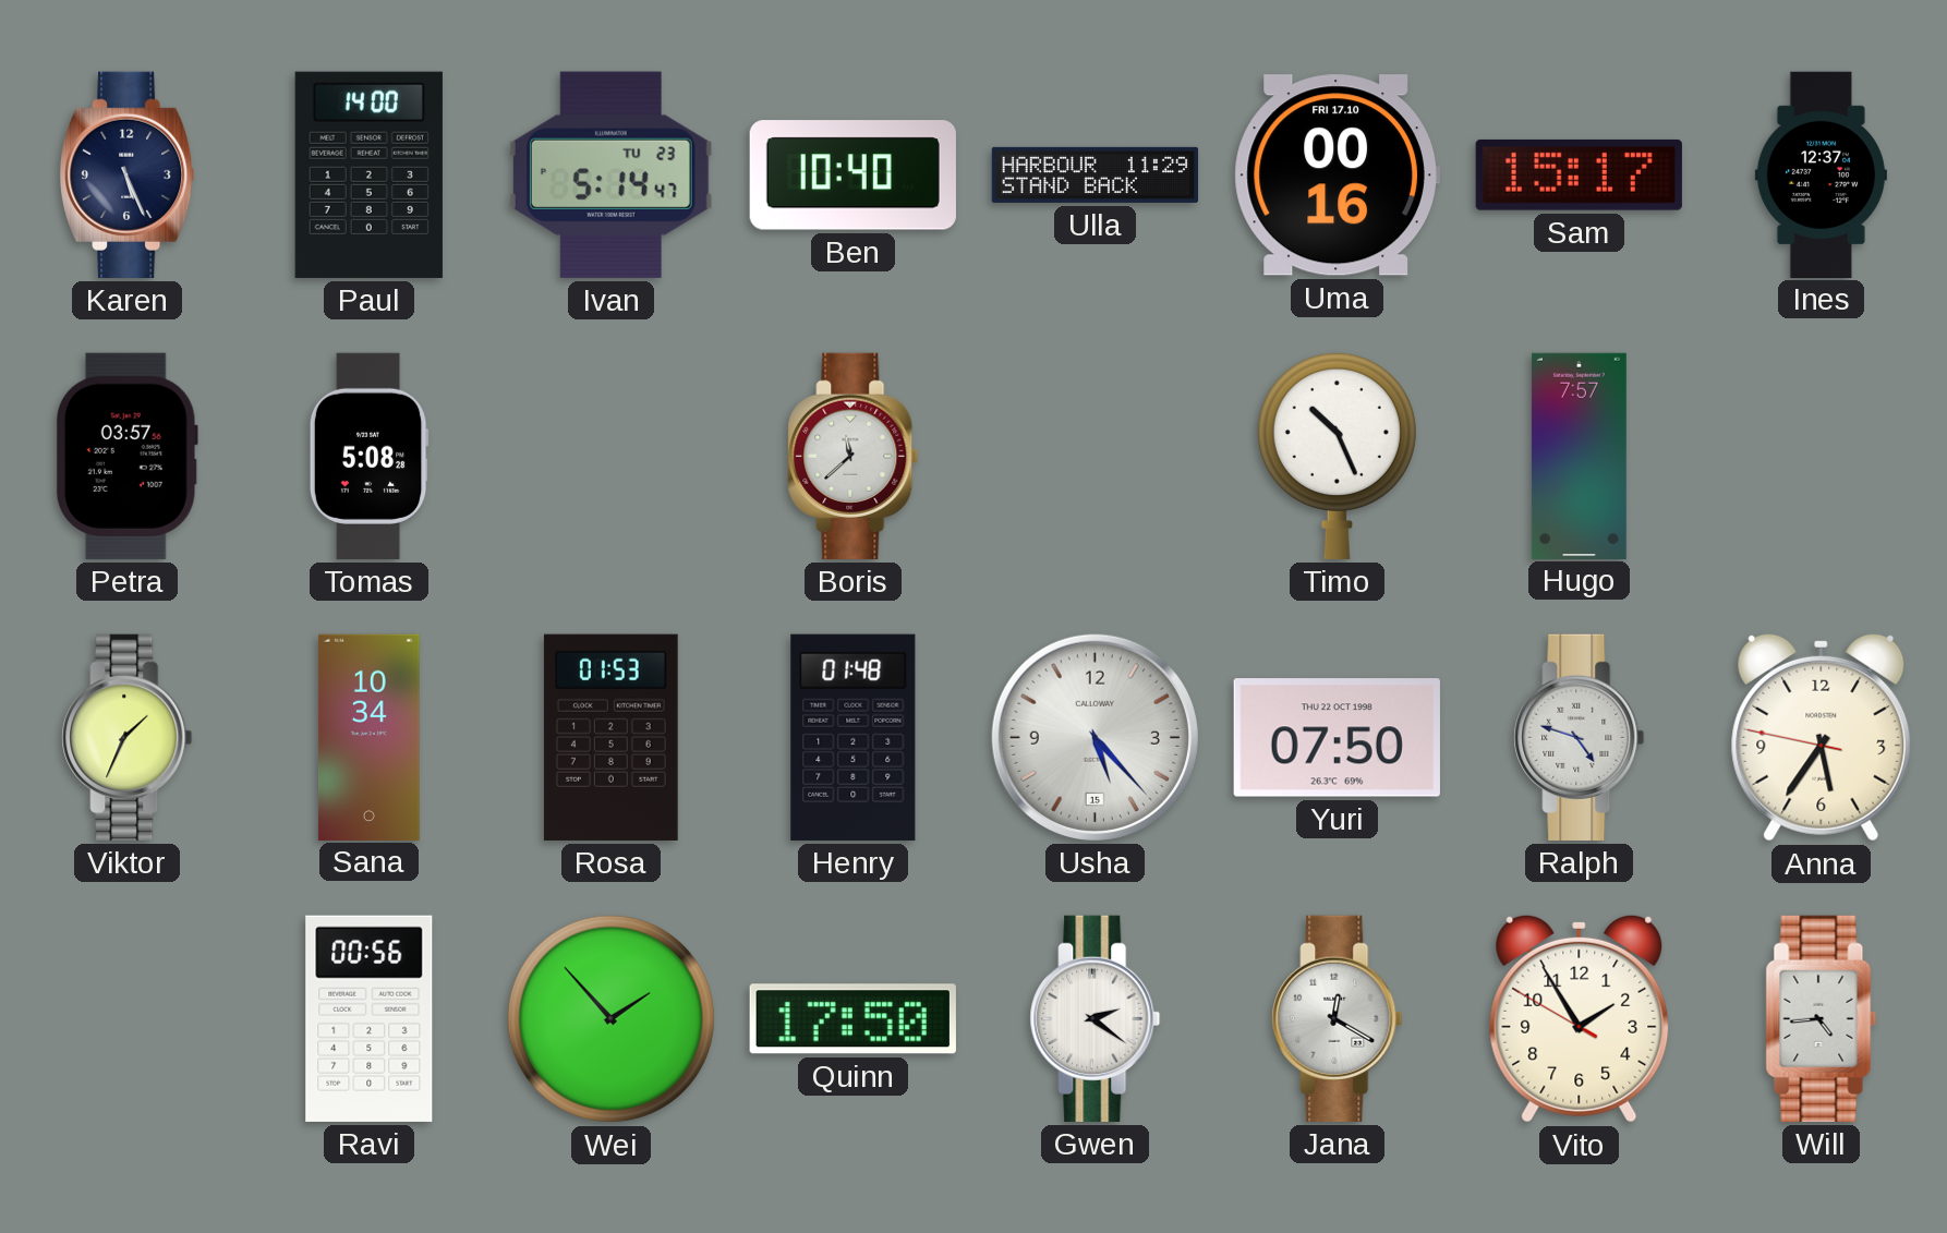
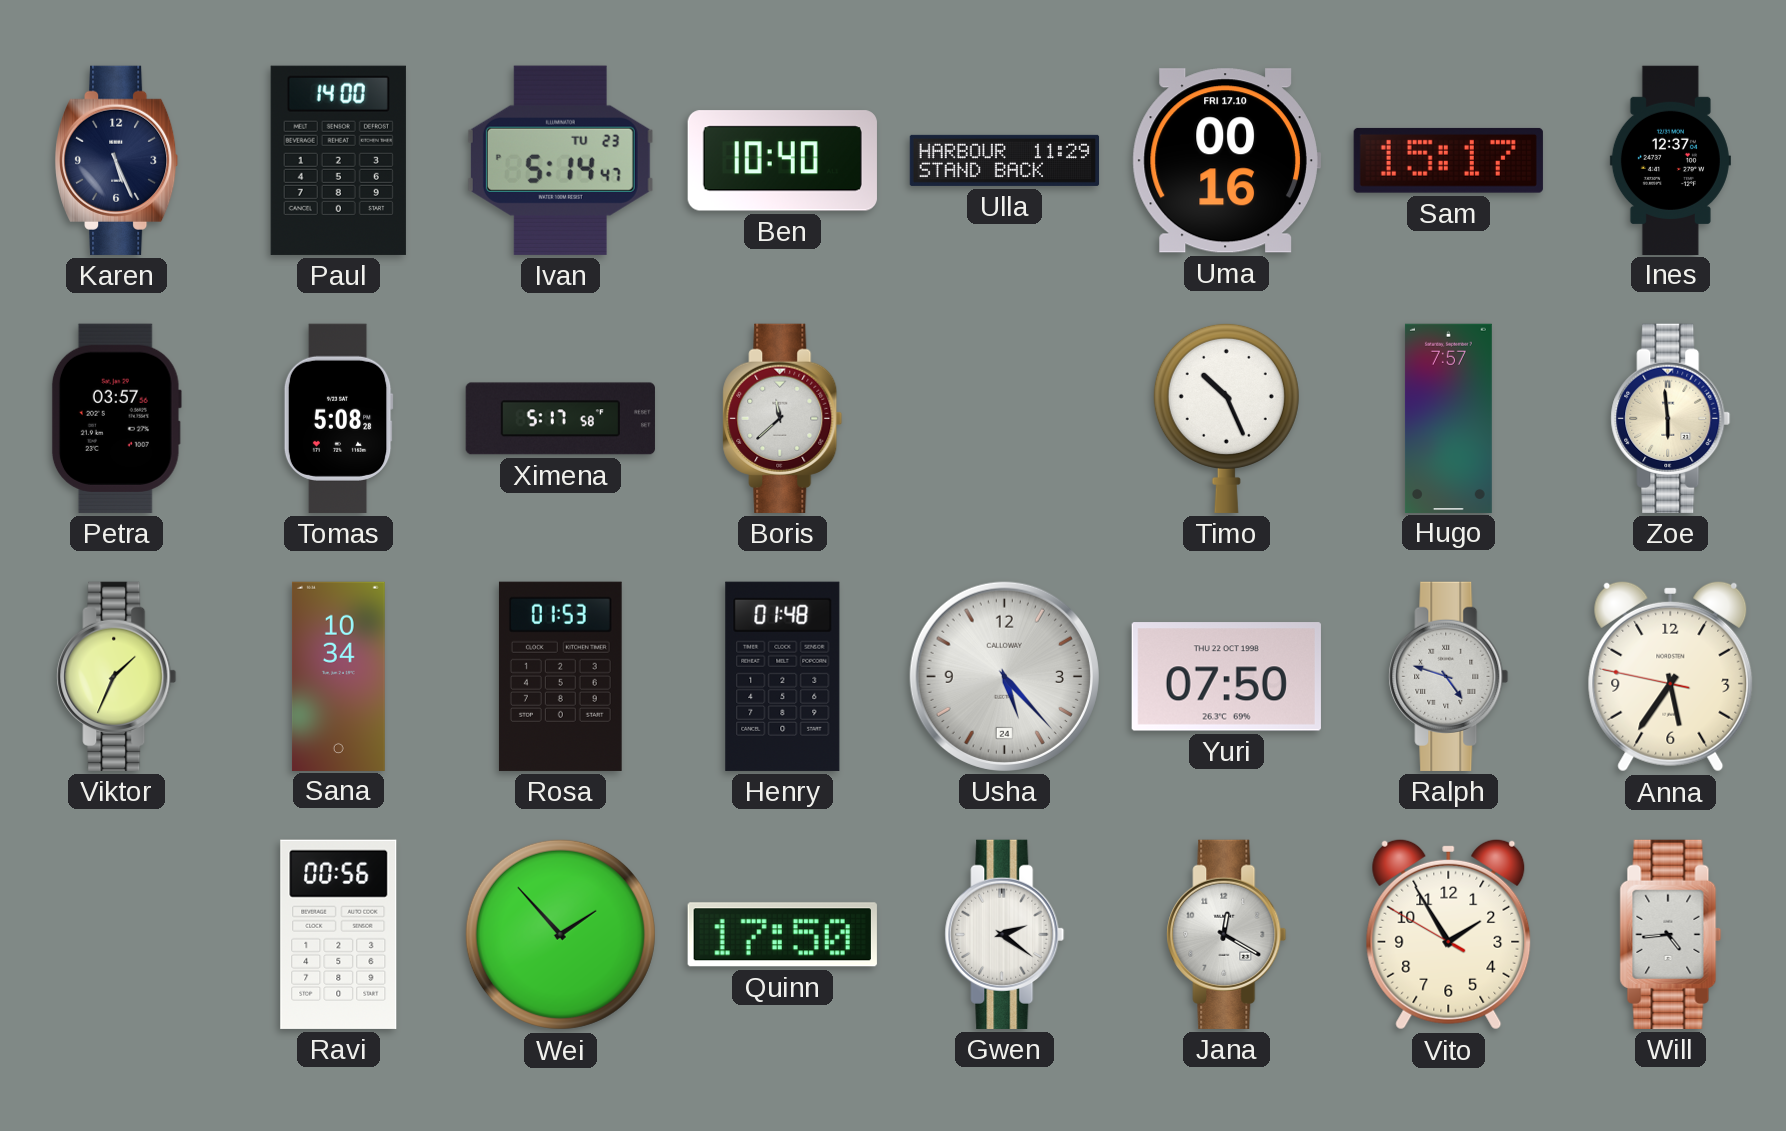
Ximena: none -> 5:17 (560, 419)
Zoe: none -> 5:59 (1671, 418)
Usha date: 15 -> 24 (1004, 676)
